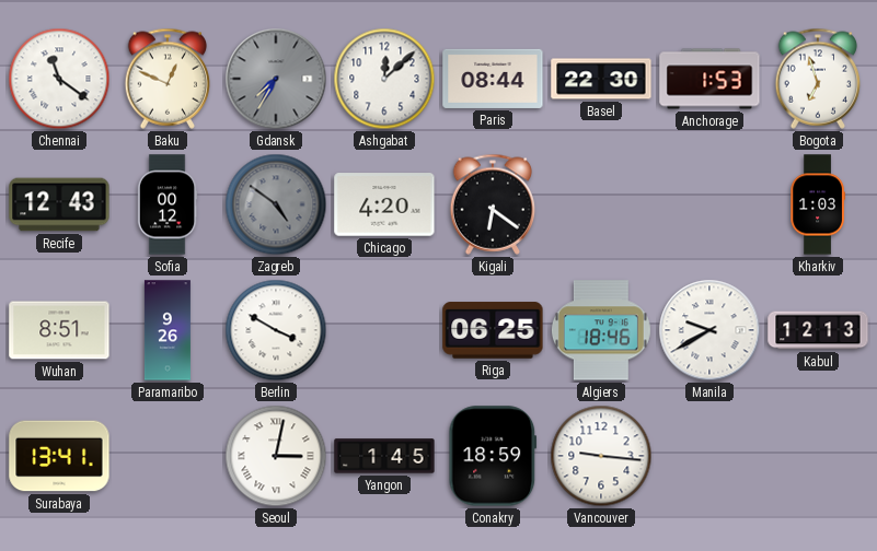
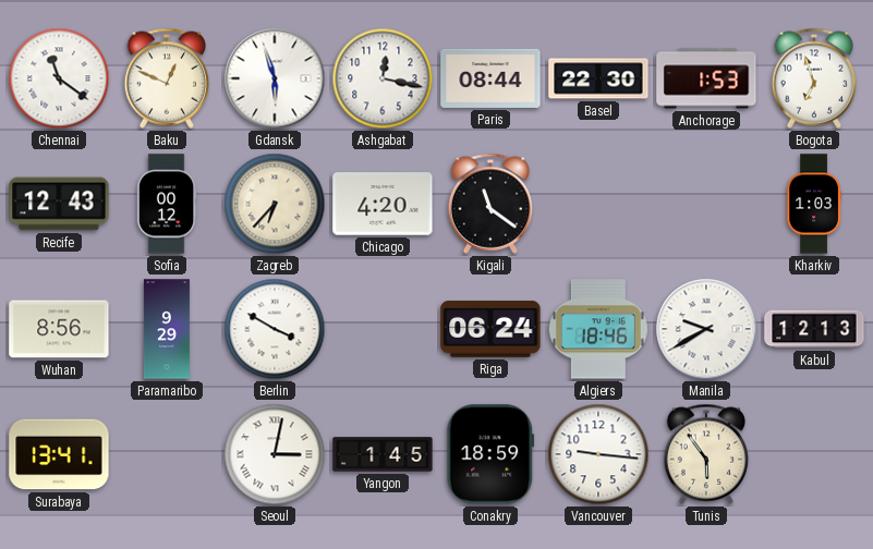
Gdansk: 7:35 -> 5:57 (275, 78)
Gdansk dial: grey -> white (275, 78)
Ashgabat: 12:08 -> 12:17 (383, 78)
Zagreb: 4:51 -> 6:37 (275, 204)
Zagreb dial: grey -> cream (275, 204)
Kigali: 6:21 -> 11:21 (490, 204)
Wuhan: 8:51 -> 8:56 (59, 329)
Paramaribo: 9:26 -> 9:29 (167, 329)
Riga: 06:25 -> 06:24 (490, 329)
Tunis: none -> 5:54 (706, 454)
